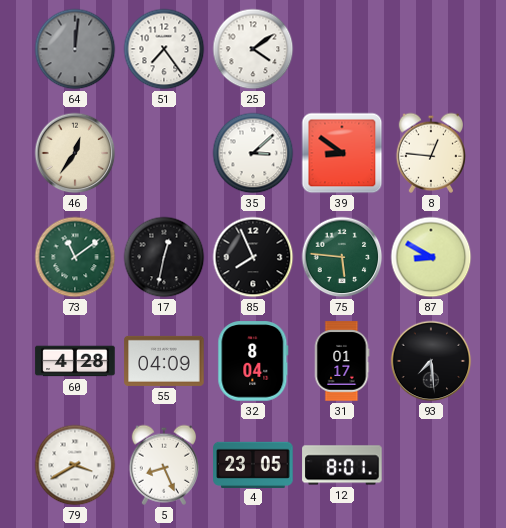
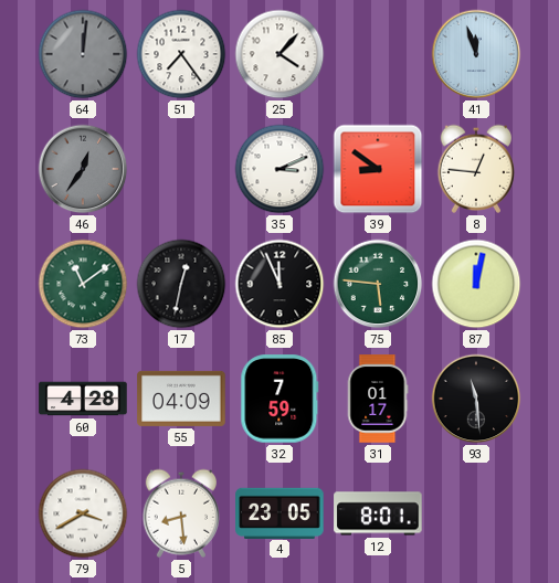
25: 4:09 -> 4:07 (279, 54)
41: none -> 11:57 (476, 54)
46 dial: cream -> grey (83, 169)
35: 3:08 -> 3:11 (279, 169)
85: 7:56 -> 11:56 (279, 284)
87: 8:50 -> 12:02 (476, 284)
32: 8:04 -> 7:59 (279, 399)
93: 7:29 -> 11:29 (476, 399)
5: 8:26 -> 8:29 (180, 513)
